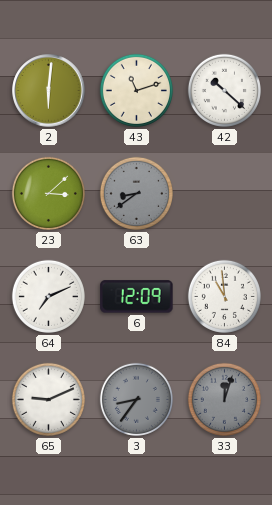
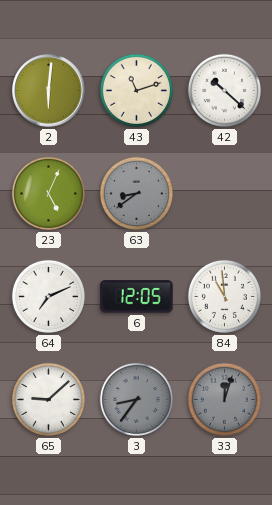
23: 3:08 -> 5:04 (48, 193)
6: 12:09 -> 12:05 (137, 297)
65: 9:11 -> 9:08 (48, 399)
